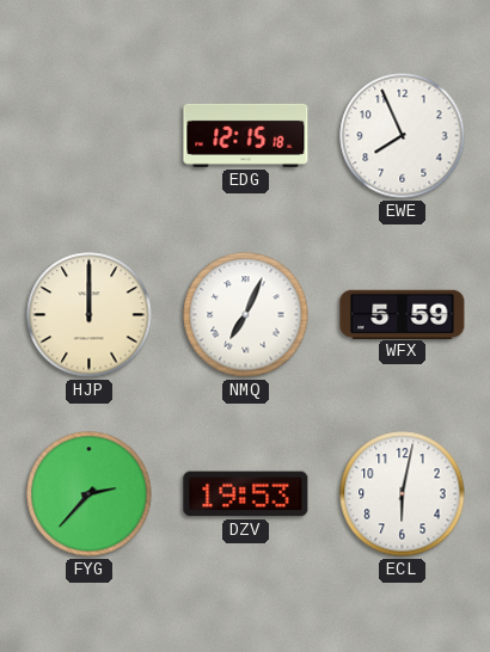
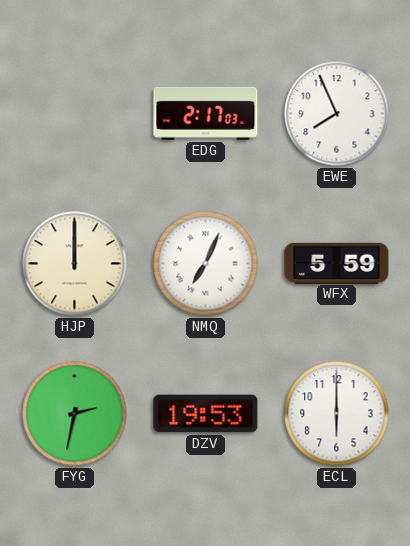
EDG: 12:15 -> 2:17 (206, 113)
FYG: 2:37 -> 2:32 (75, 414)
ECL: 6:02 -> 6:00 (337, 414)
